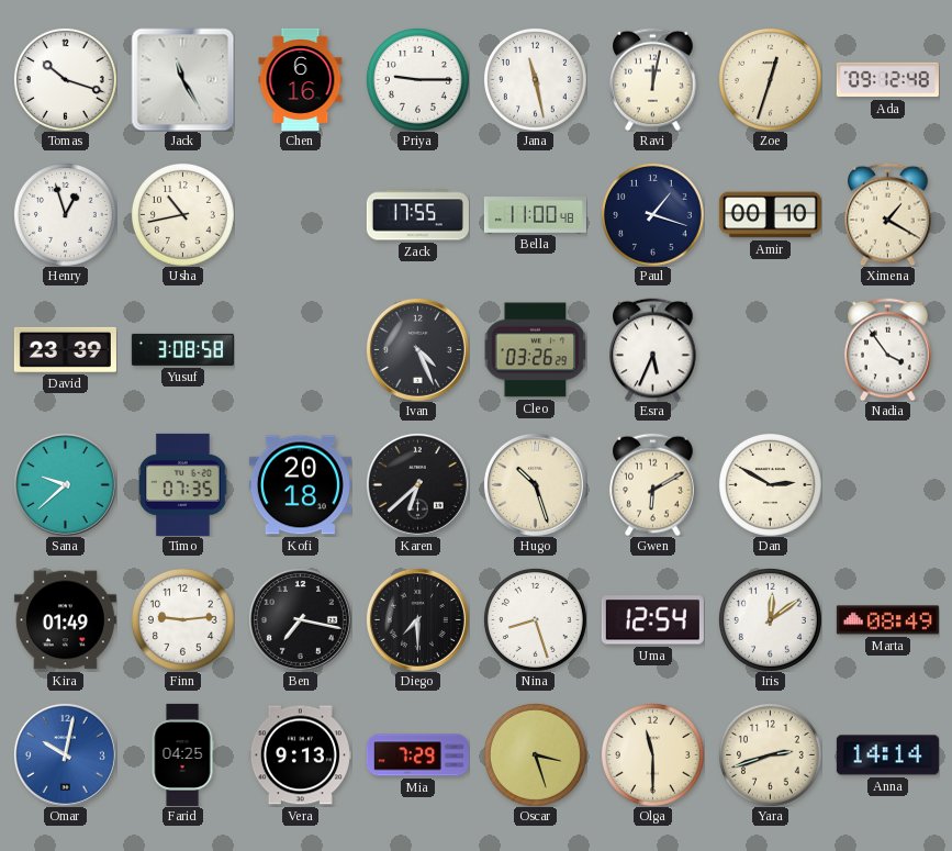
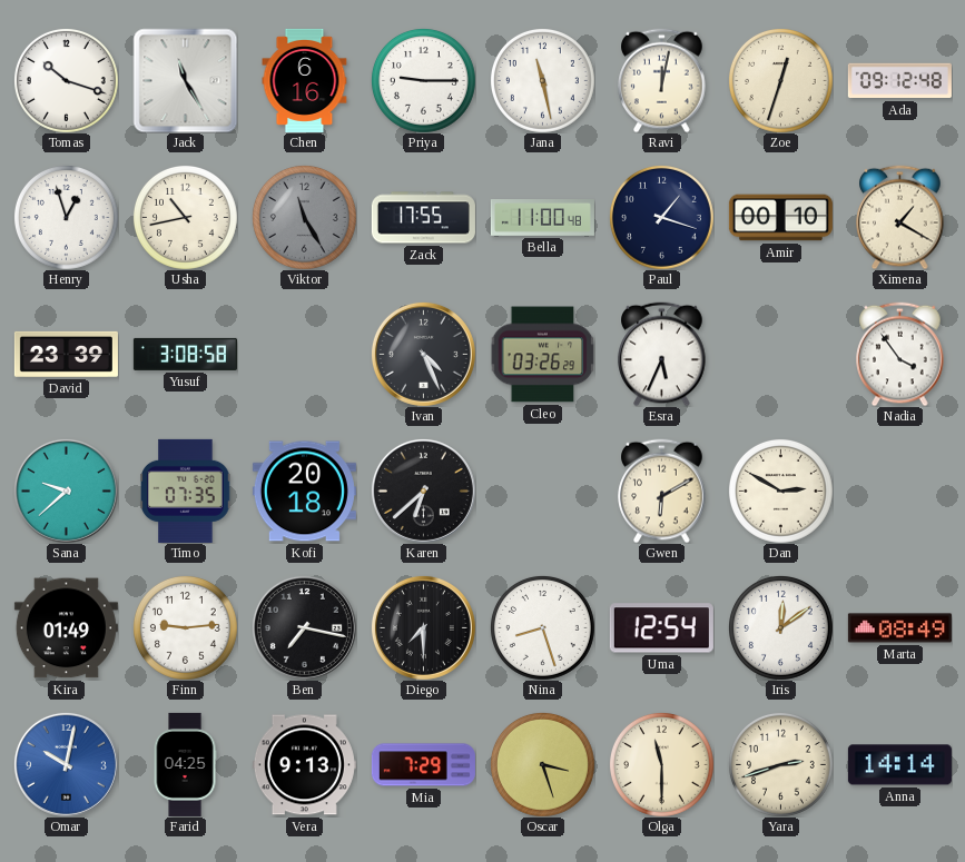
Viktor: none -> 11:25 (304, 217)
Hugo: 10:27 -> none (535, 484)
